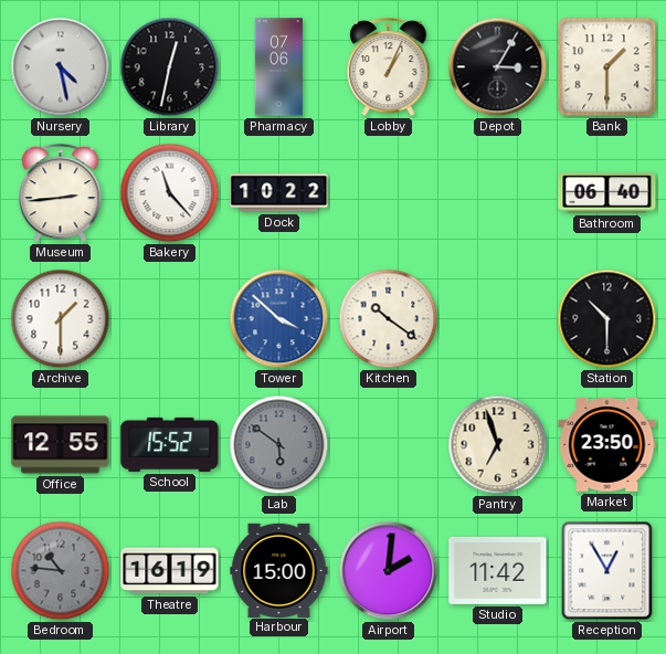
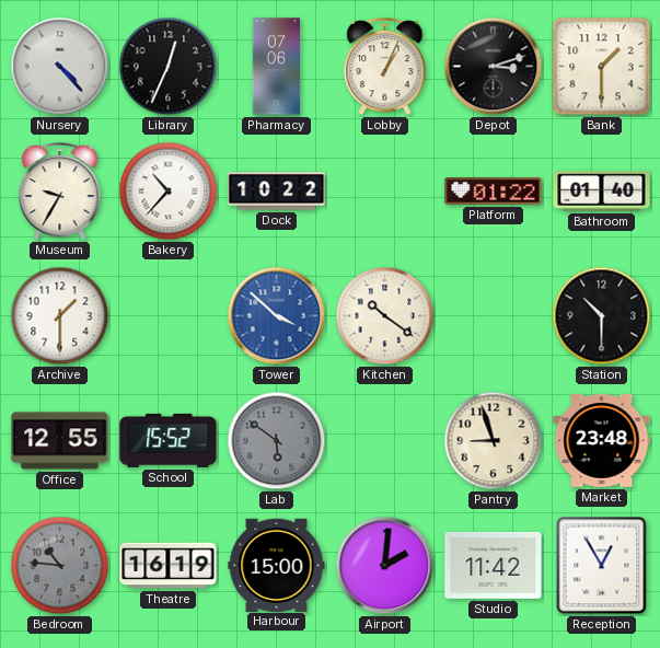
Nursery: 4:28 -> 4:23 (60, 67)
Library: 12:32 -> 12:34 (169, 67)
Depot: 3:05 -> 3:12 (494, 67)
Museum: 2:44 -> 9:35 (60, 192)
Bakery: 11:23 -> 10:37 (169, 192)
Platform: none -> 01:22 (494, 192)
Bathroom: 06:40 -> 01:40 (602, 192)
Pantry: 6:57 -> 8:57 (494, 441)
Market: 23:50 -> 23:48 (602, 441)
